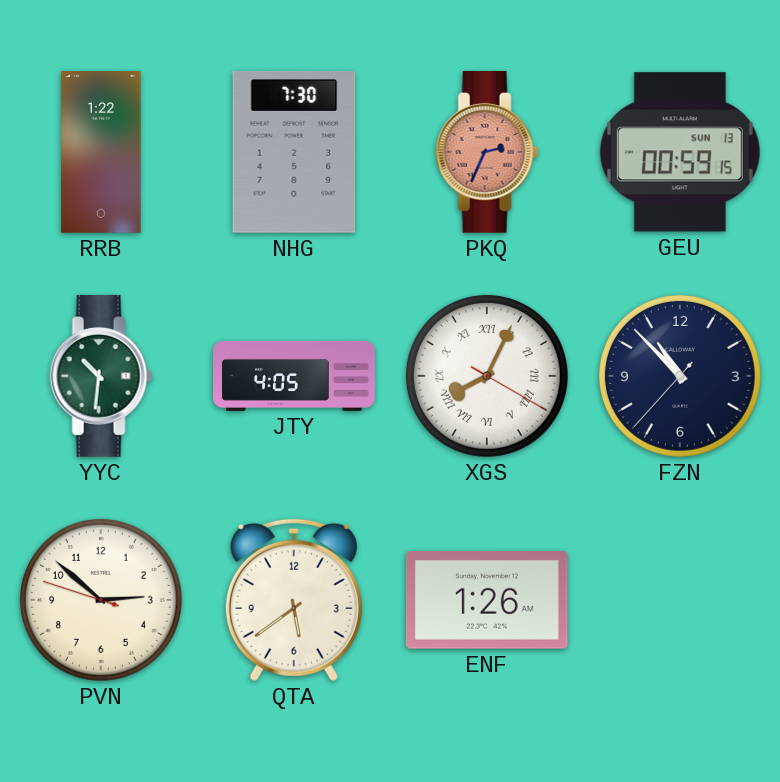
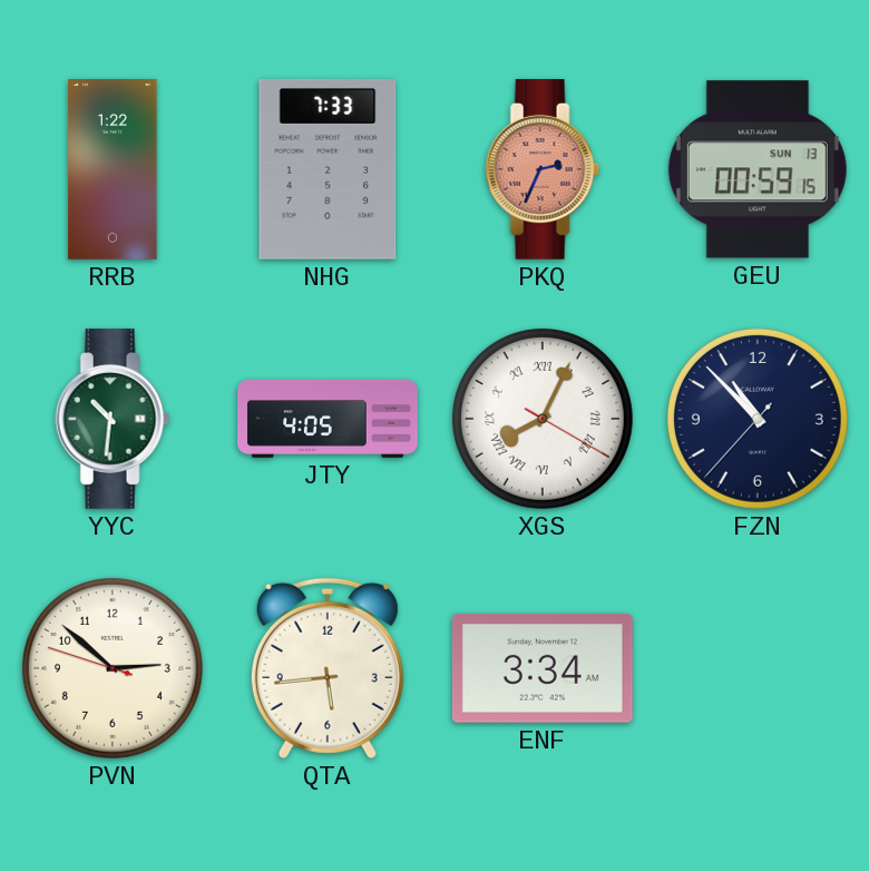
NHG: 7:30 -> 7:33 (328, 169)
QTA: 5:39 -> 5:44 (328, 668)
ENF: 1:26 -> 3:34 (543, 669)
